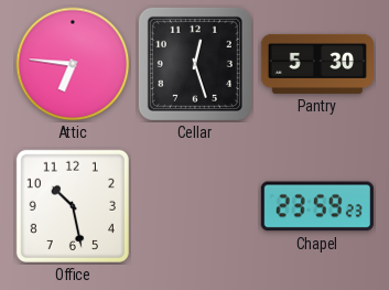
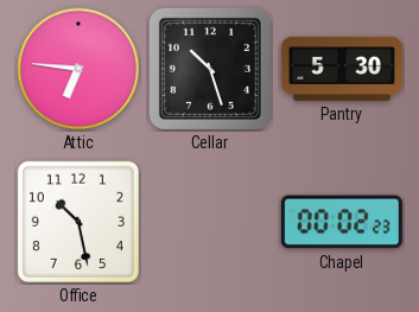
Cellar: 12:27 -> 10:27 (210, 69)
Chapel: 23:59 -> 00:02 (342, 222)
